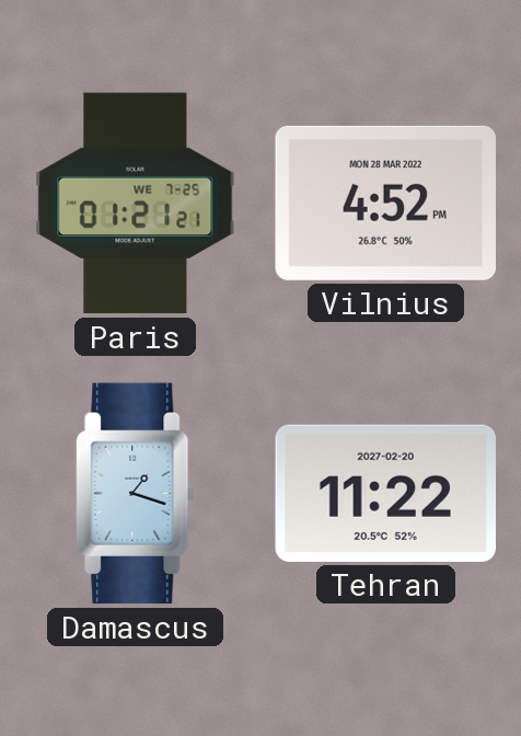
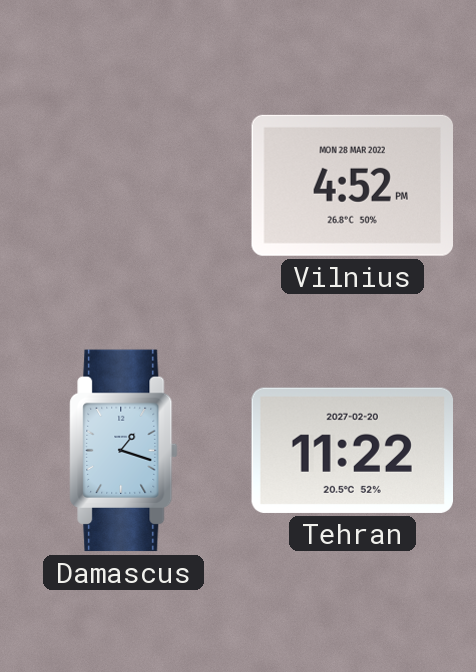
Paris: 01:21 -> none (136, 204)
